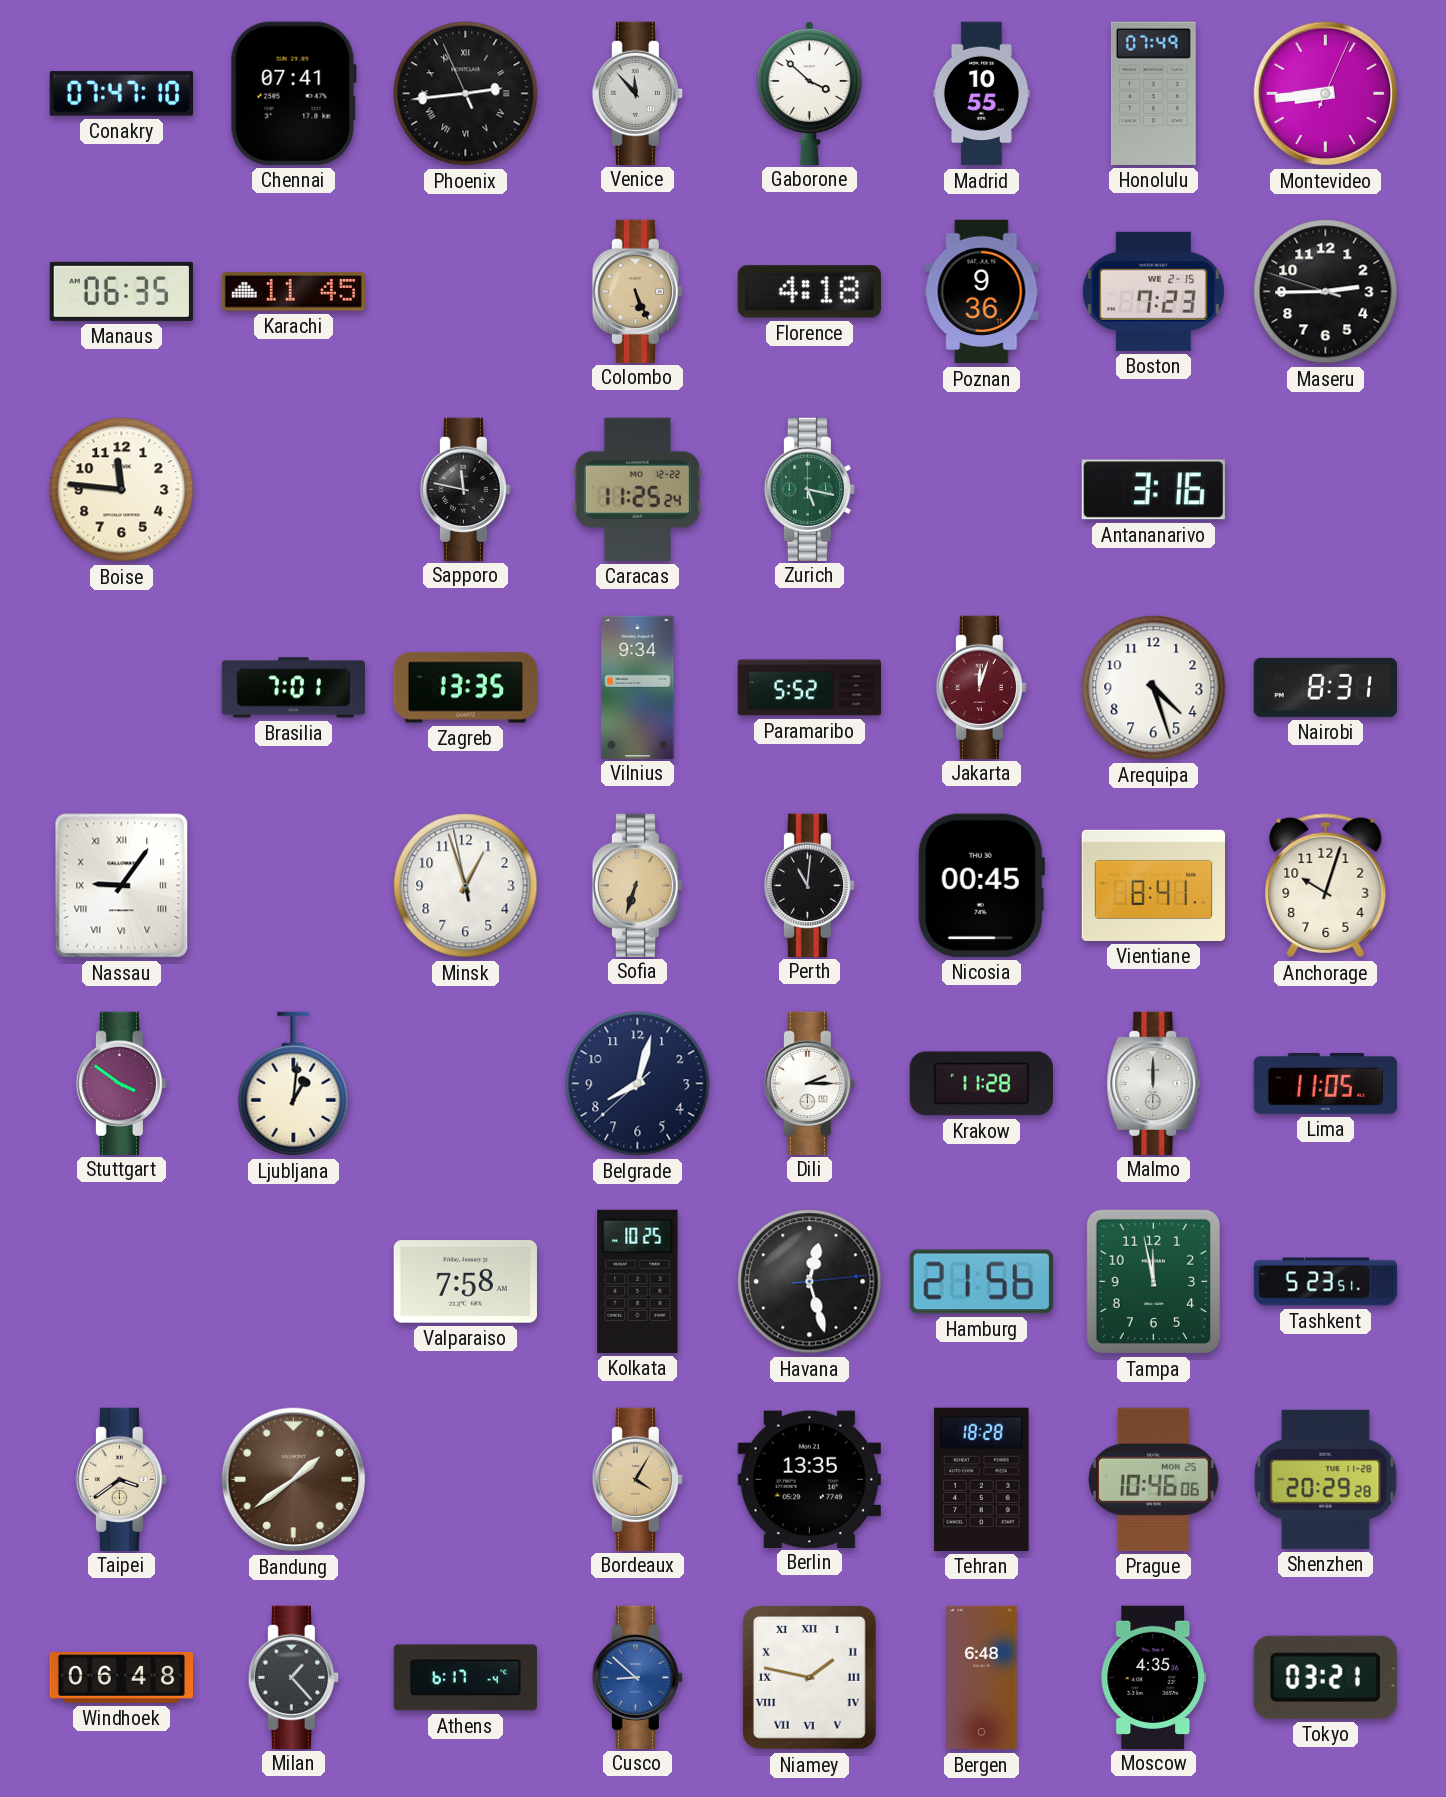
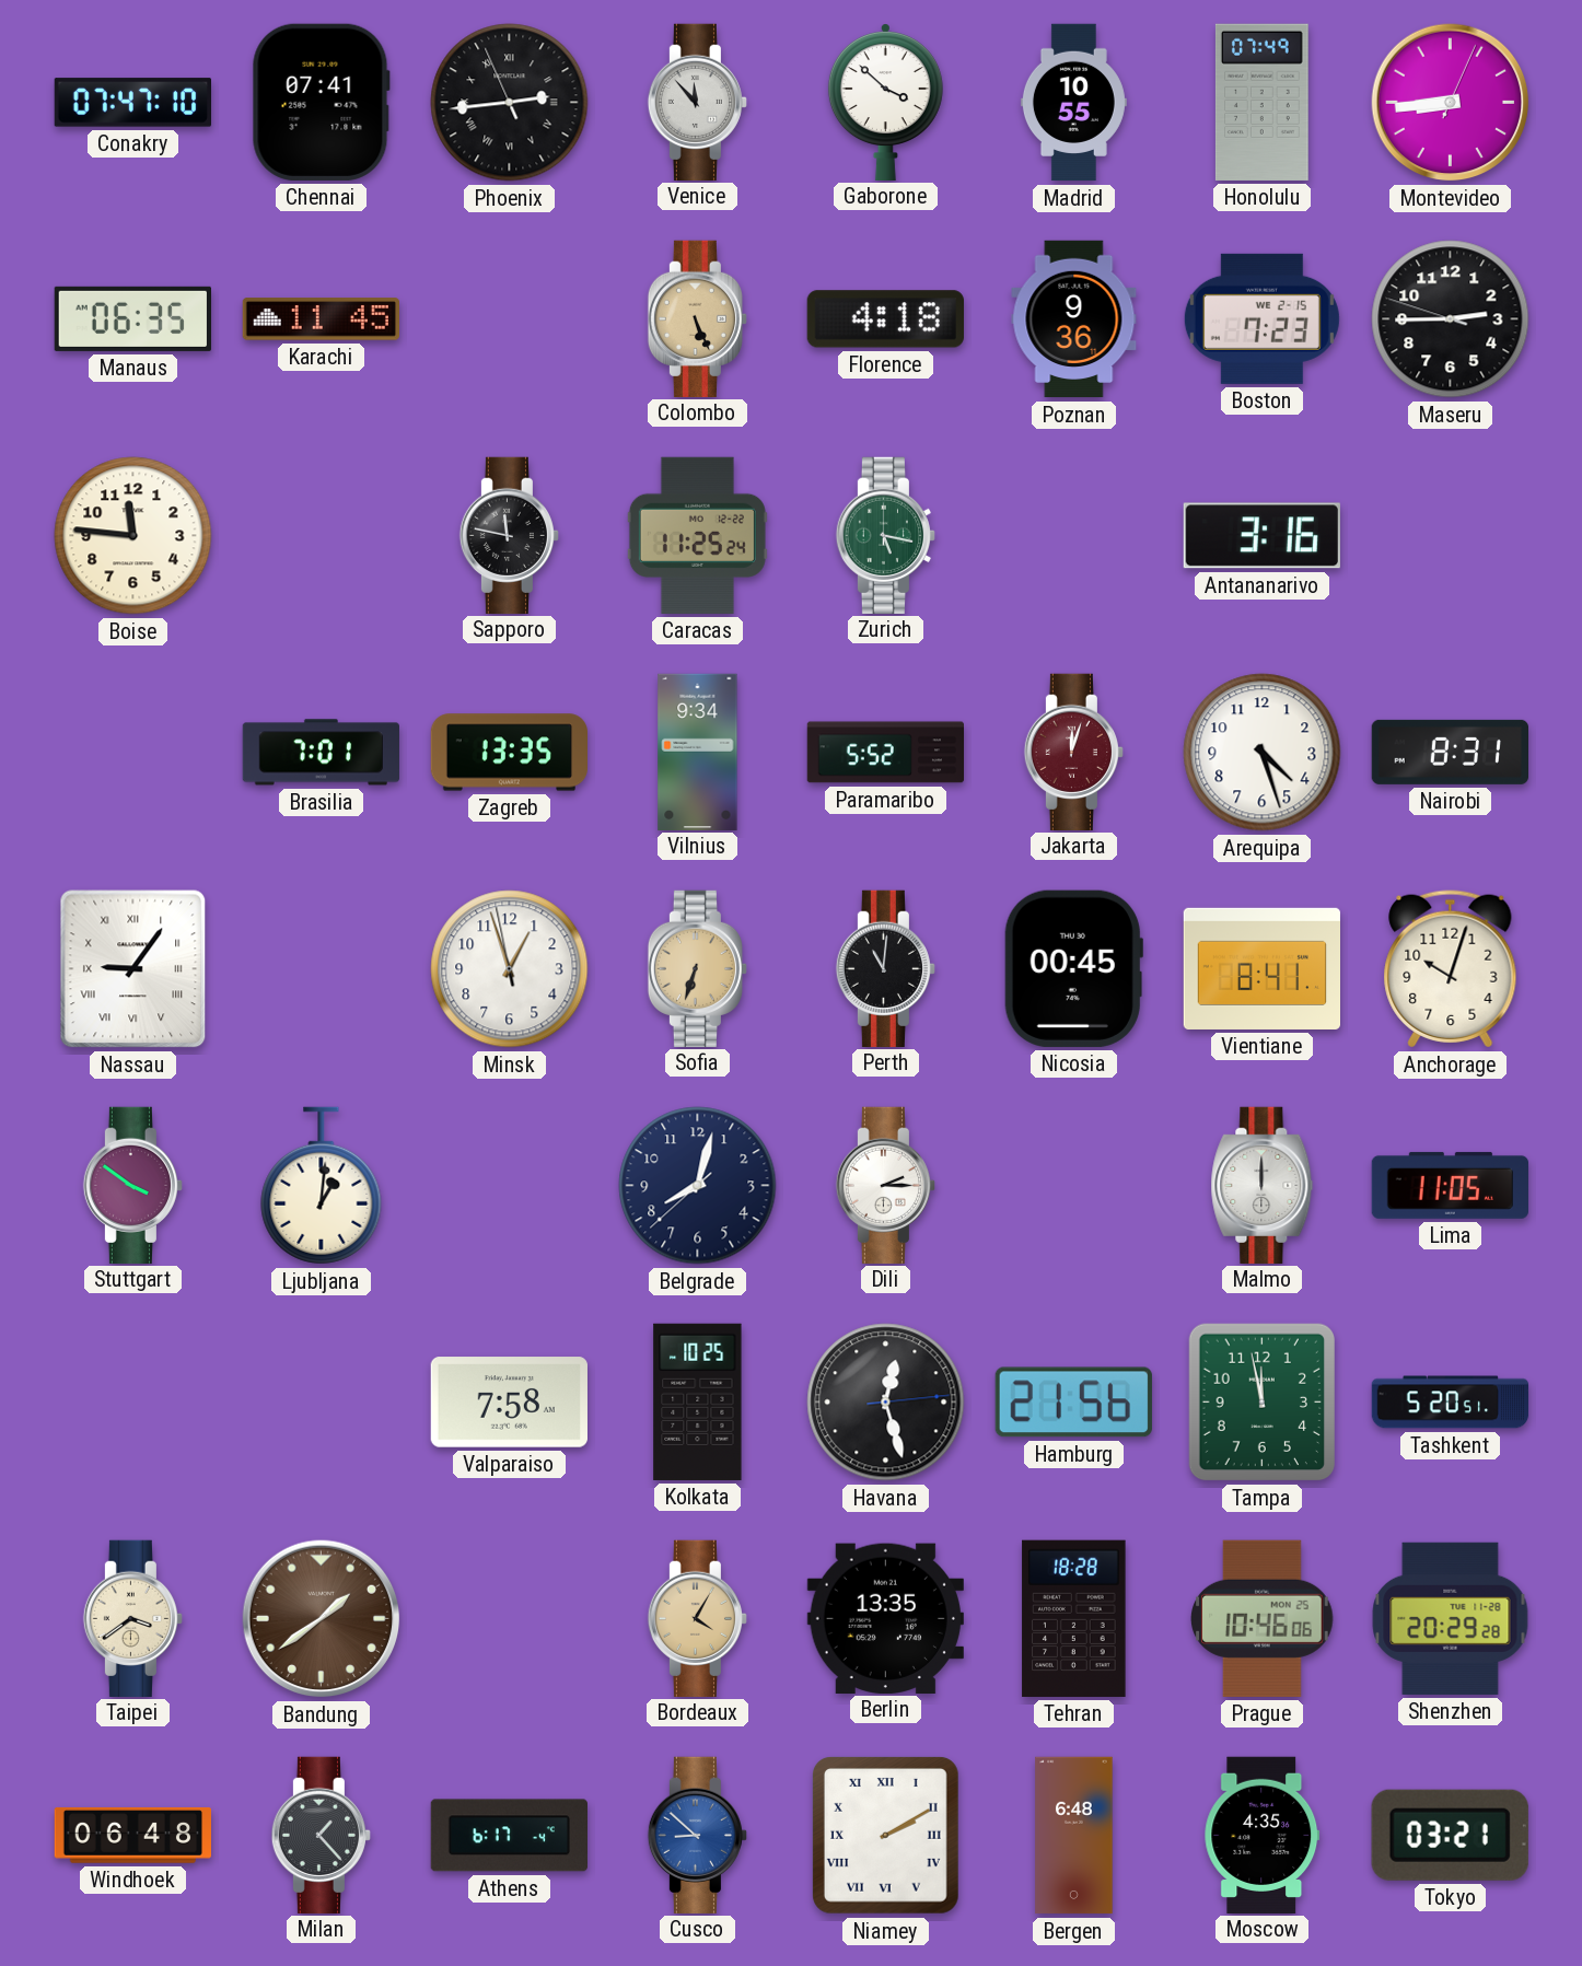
Krakow: 11:28 -> none (981, 1084)
Tashkent: 5:23 -> 5:20 (1451, 1403)
Niamey: 1:47 -> 2:10 (885, 1835)
